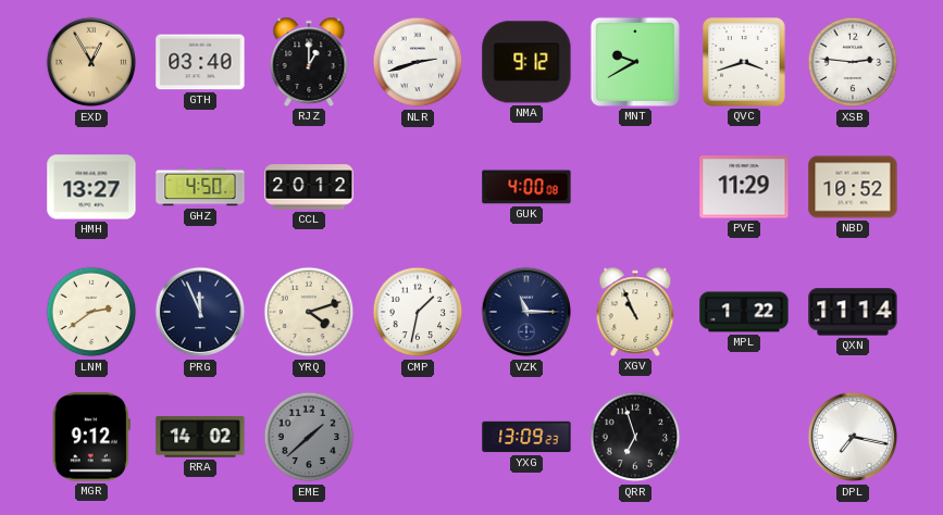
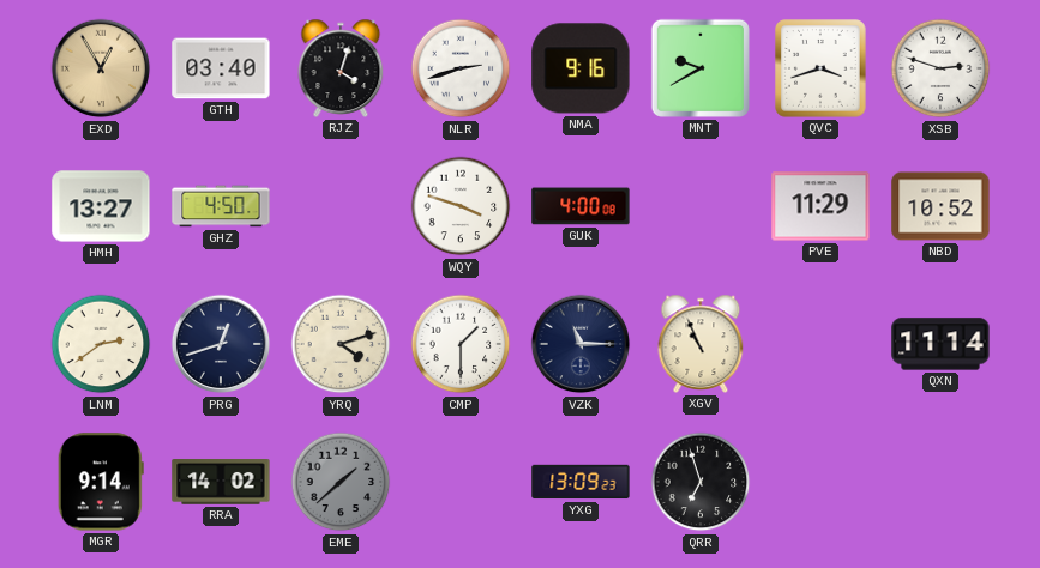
RJZ: 1:00 -> 4:03 (341, 68)
NMA: 9:12 -> 9:16 (581, 68)
XSB: 2:46 -> 2:48 (940, 68)
CCL: 20:12 -> none (309, 187)
WQY: none -> 3:48 (461, 206)
PRG: 11:56 -> 12:42 (221, 344)
CMP: 1:32 -> 1:30 (461, 344)
MPL: 1:22 -> none (744, 312)
MGR: 9:12 -> 9:14 (101, 482)
DPL: 7:17 -> none (853, 437)
